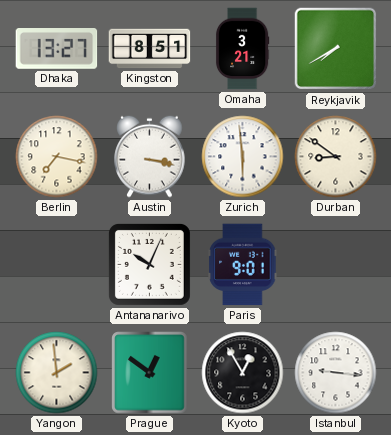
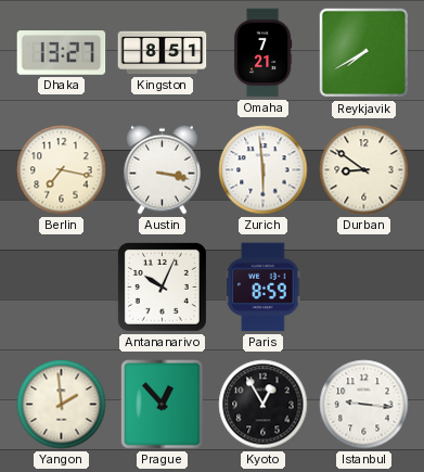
Omaha: 3:21 -> 7:21 (262, 53)
Paris: 9:01 -> 8:59 (264, 288)
Prague: 12:51 -> 12:53 (163, 405)
